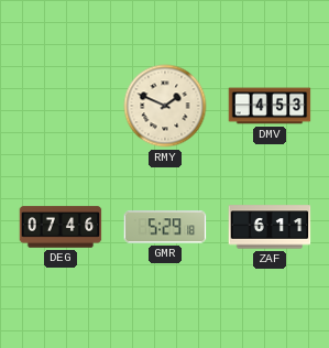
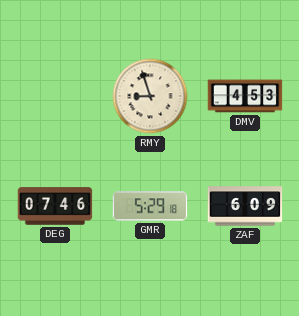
RMY: 1:49 -> 8:57 (150, 96)
ZAF: 6:11 -> 6:09 (245, 206)
